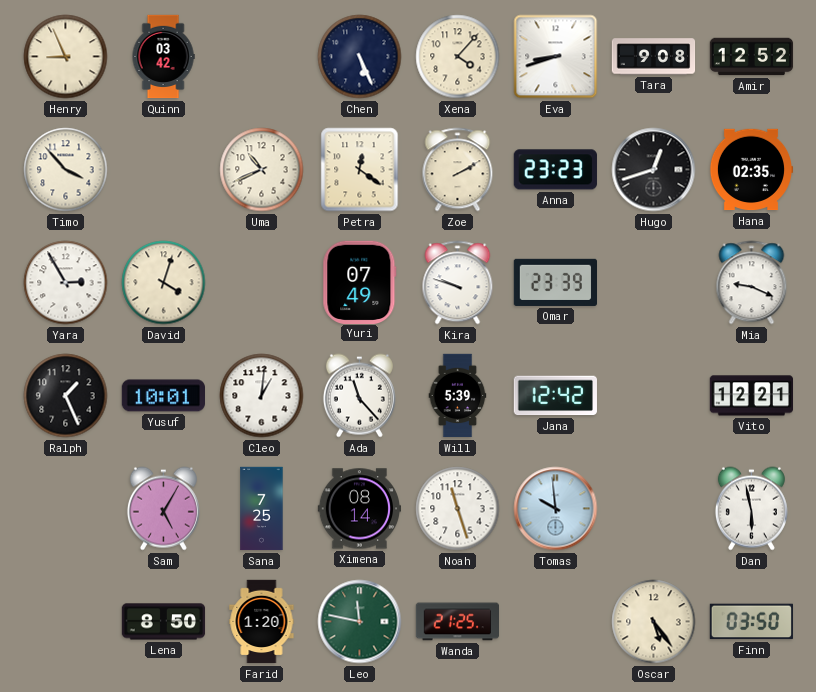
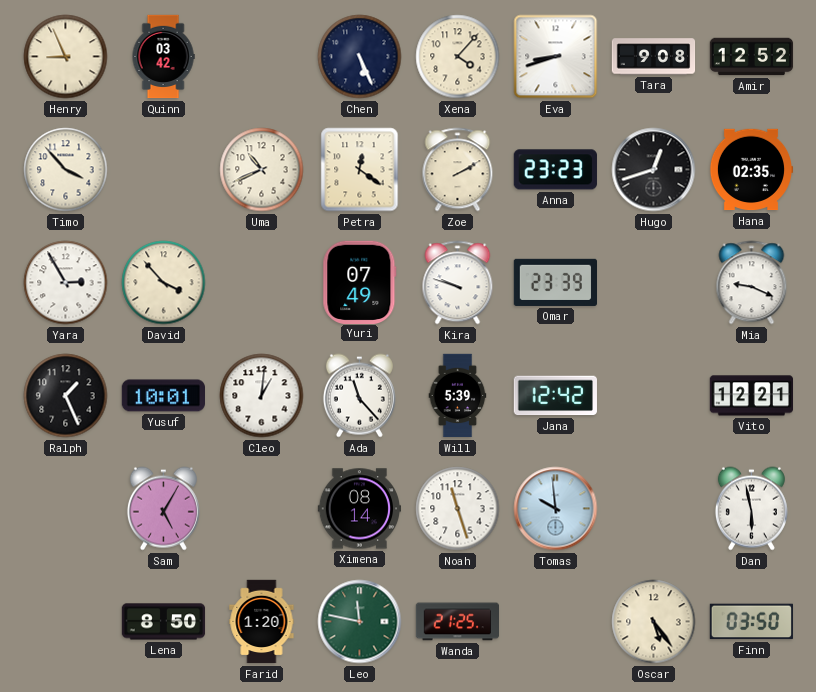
David: 4:03 -> 3:53 (164, 283)
Sana: 7:25 -> none (262, 509)
